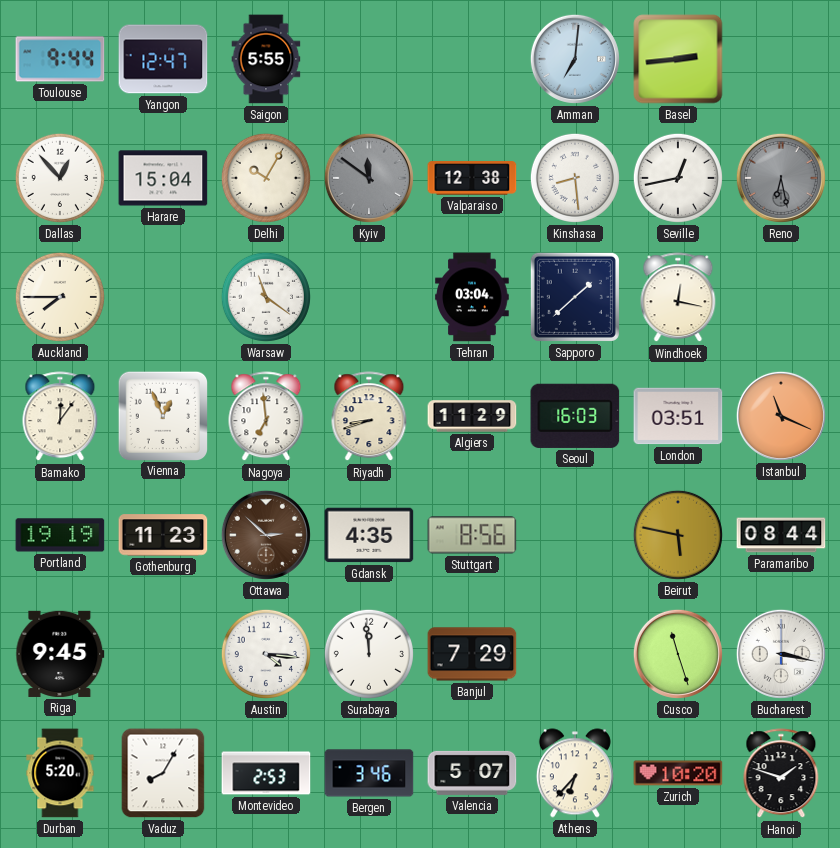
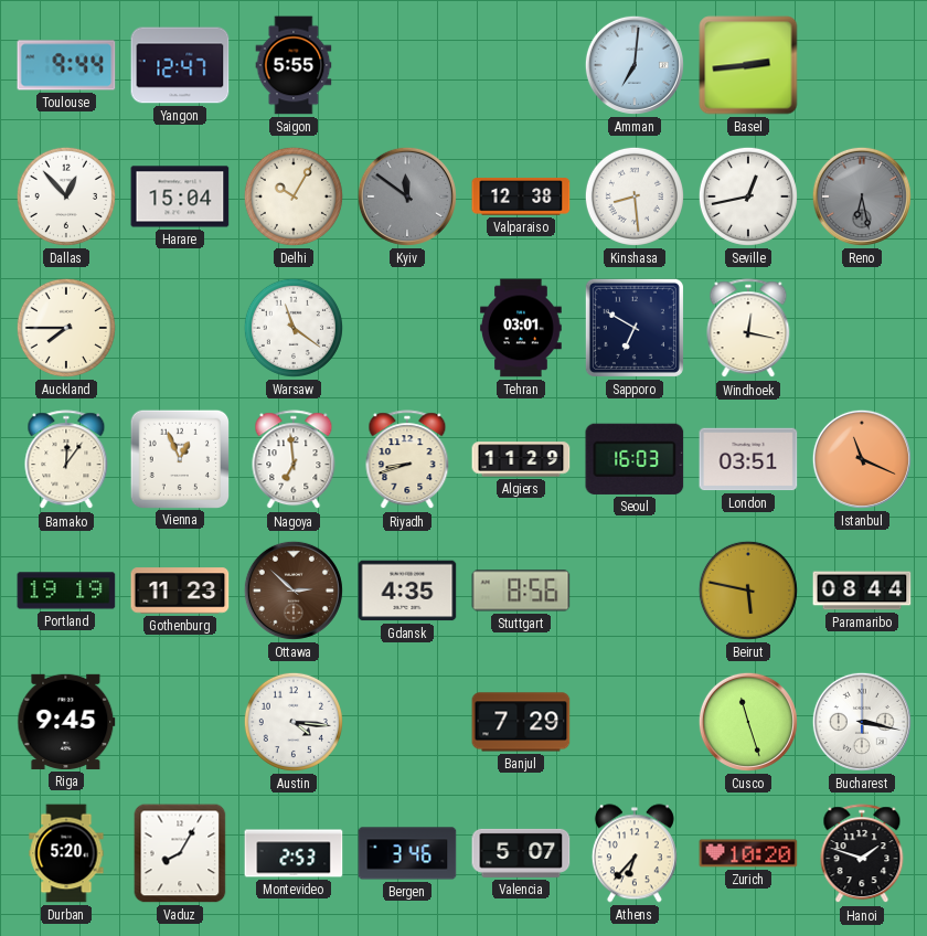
Tehran: 03:04 -> 03:01 (521, 328)
Sapporo: 1:38 -> 6:50 (635, 328)
Surabaya: 11:59 -> none (369, 654)
